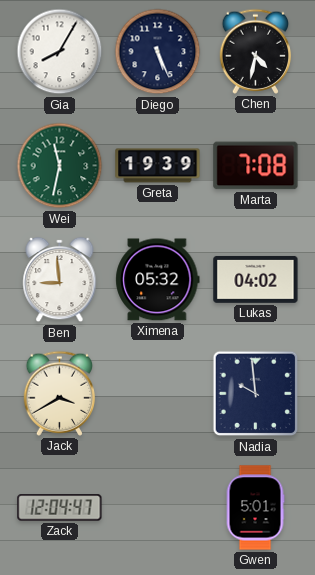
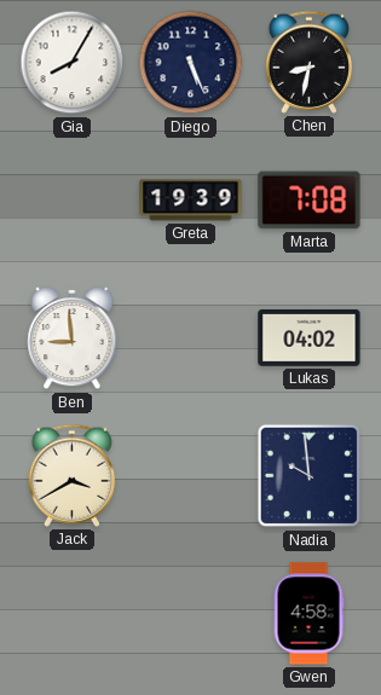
Chen: 4:32 -> 8:32 (310, 62)
Wei: 11:32 -> none (60, 166)
Ximena: 05:32 -> none (158, 280)
Zack: 12:04 -> none (60, 508)
Gwen: 5:01 -> 4:58 (308, 614)
